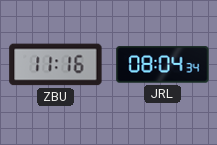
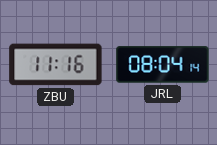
JRL: 08:04:34 -> 08:04:14 (163, 65)
